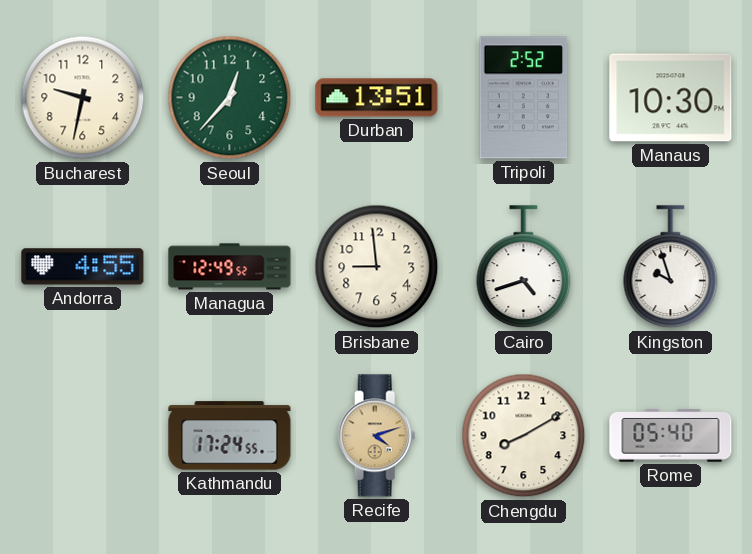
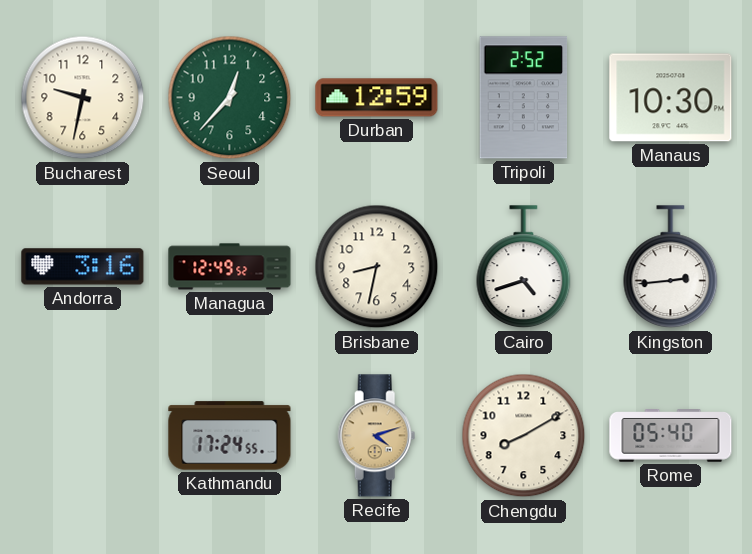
Durban: 13:51 -> 12:59 (377, 98)
Andorra: 4:55 -> 3:16 (83, 267)
Brisbane: 8:59 -> 8:32 (377, 267)
Kingston: 9:57 -> 2:44 (671, 267)
